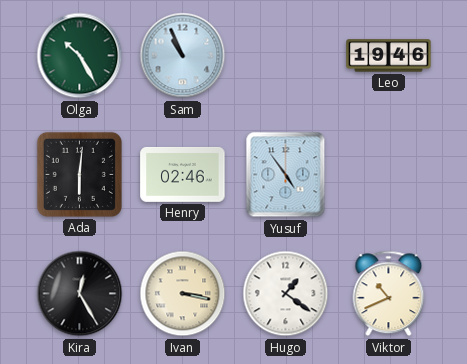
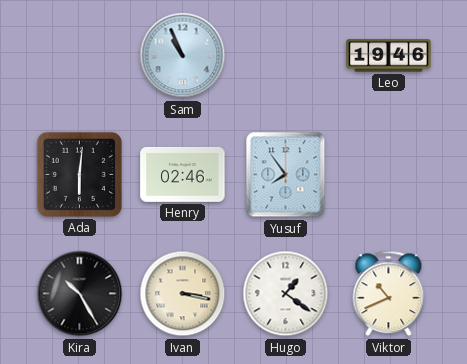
Olga: 10:25 -> none (80, 56)
Yusuf: 4:54 -> 7:54 (286, 175)
Kira: 12:25 -> 10:25 (80, 294)
